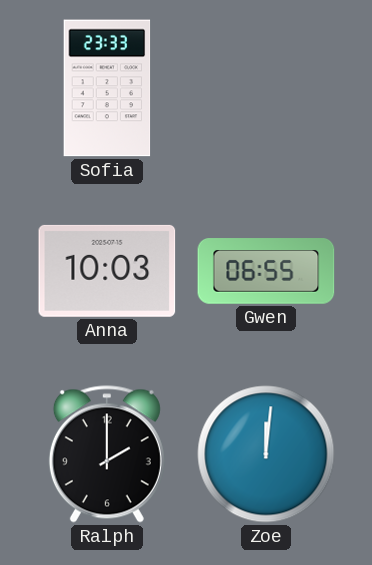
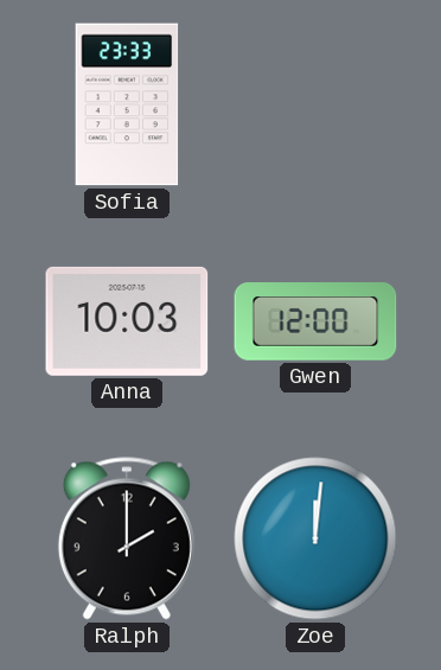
Gwen: 06:55 -> 12:00 (315, 321)
